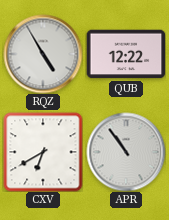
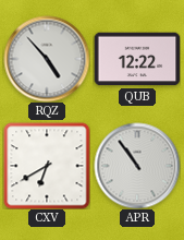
RQZ: 4:55 -> 4:53 (47, 59)
